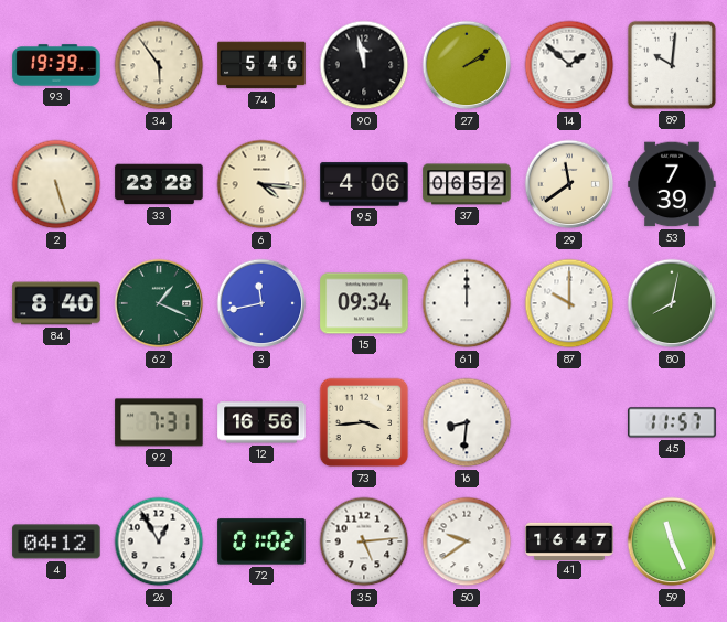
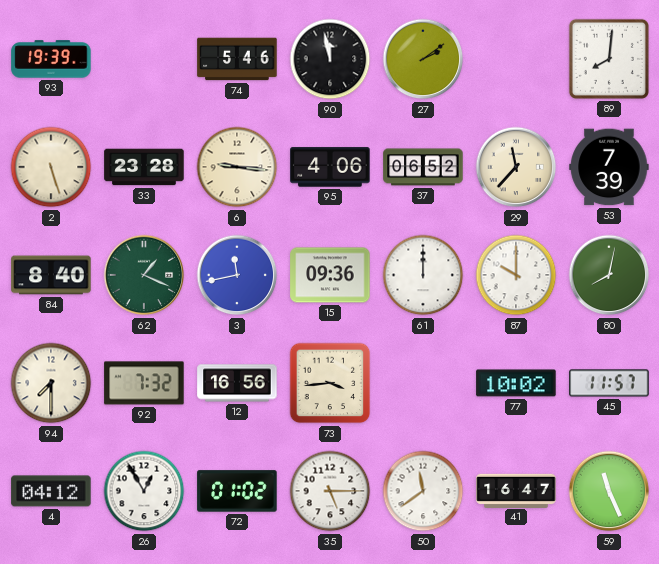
34: 5:54 -> none (159, 65)
14: 1:52 -> none (569, 65)
89: 10:01 -> 8:01 (609, 59)
6: 4:16 -> 9:16 (237, 167)
29: 11:39 -> 11:37 (516, 167)
15: 09:34 -> 09:36 (330, 275)
94: none -> 7:30 (51, 383)
92: 7:31 -> 7:32 (144, 383)
16: 8:31 -> none (467, 422)
77: none -> 10:02 (516, 383)
35: 5:14 -> 5:15 (330, 491)
50: 9:39 -> 11:39 (423, 491)
